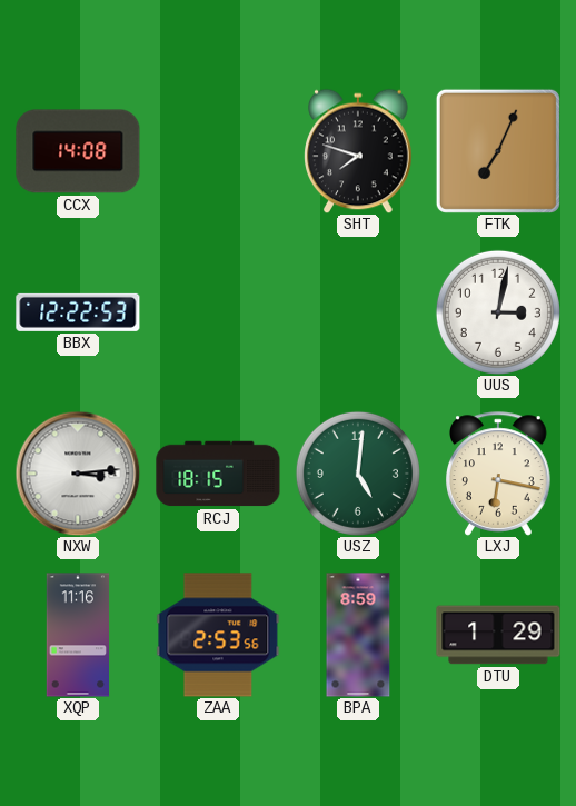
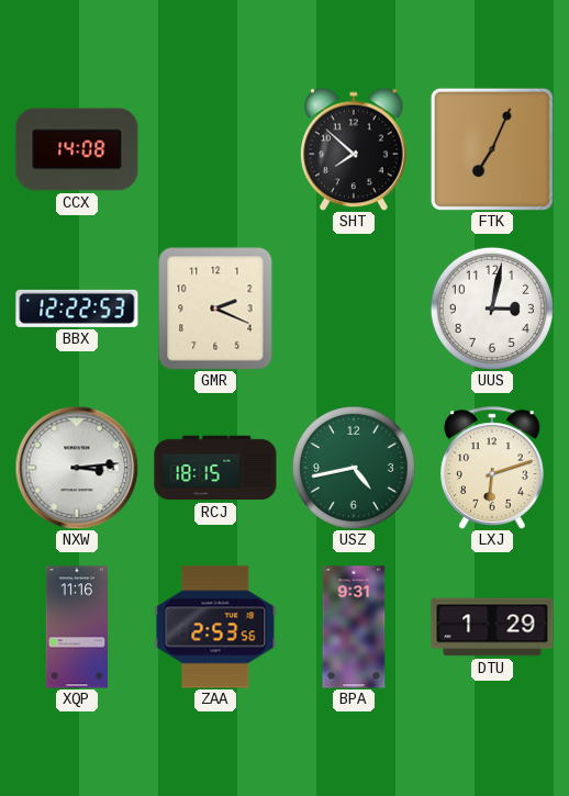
SHT: 7:48 -> 7:52 (354, 149)
GMR: none -> 2:19 (215, 309)
USZ: 5:01 -> 4:43 (354, 468)
LXJ: 6:17 -> 6:12 (492, 468)
BPA: 8:59 -> 9:31 (354, 627)
